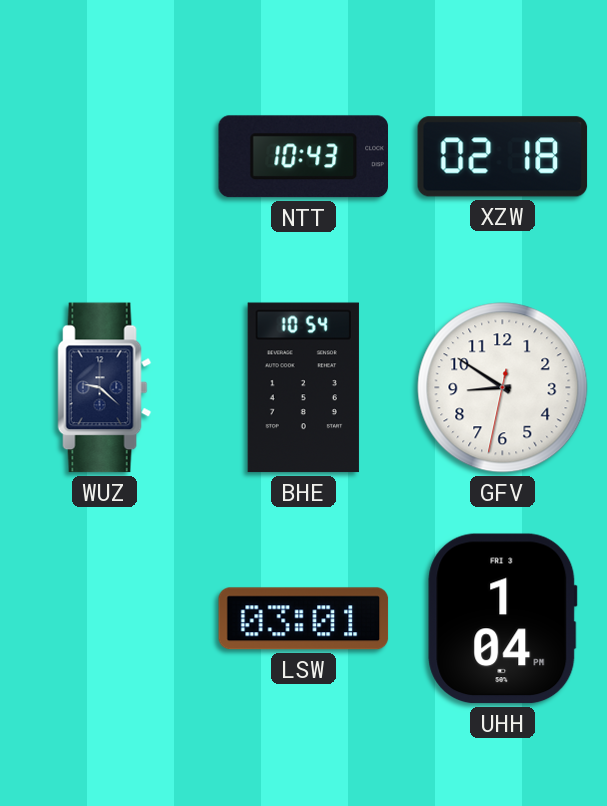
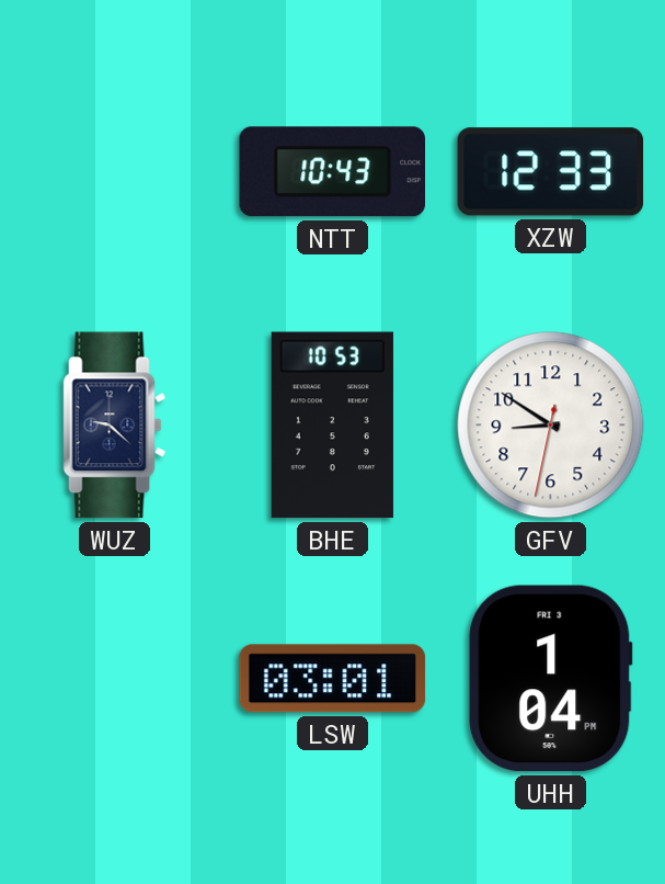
XZW: 02:18 -> 12:33 (551, 172)
BHE: 10:54 -> 10:53 (332, 426)
